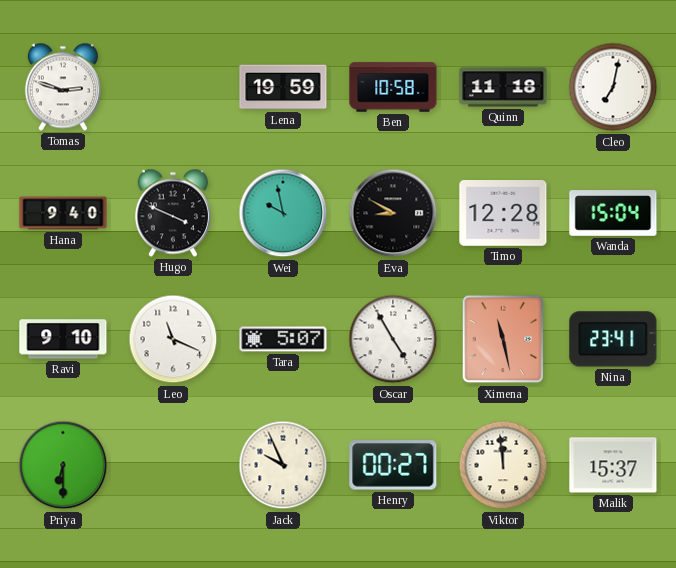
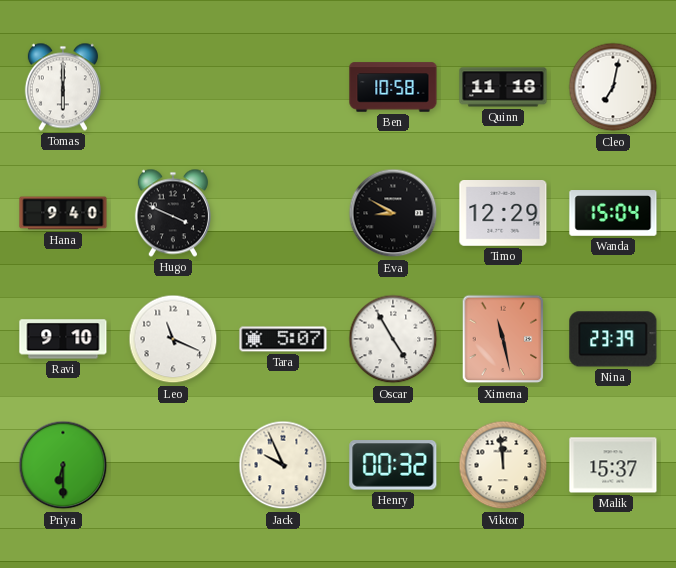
Tomas: 2:48 -> 6:00 (63, 87)
Lena: 19:59 -> none (283, 87)
Wei: 9:58 -> none (283, 213)
Timo: 12:28 -> 12:29 (503, 214)
Nina: 23:41 -> 23:39 (613, 339)
Henry: 00:27 -> 00:32 (393, 465)
